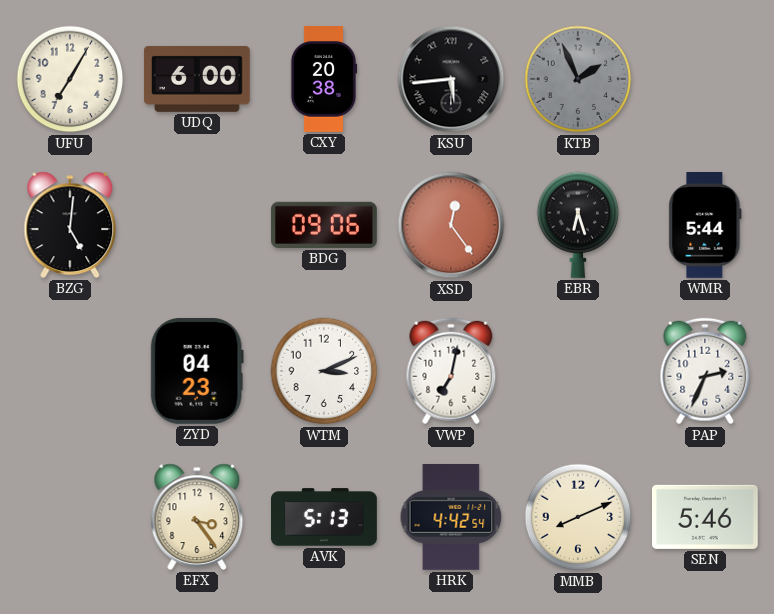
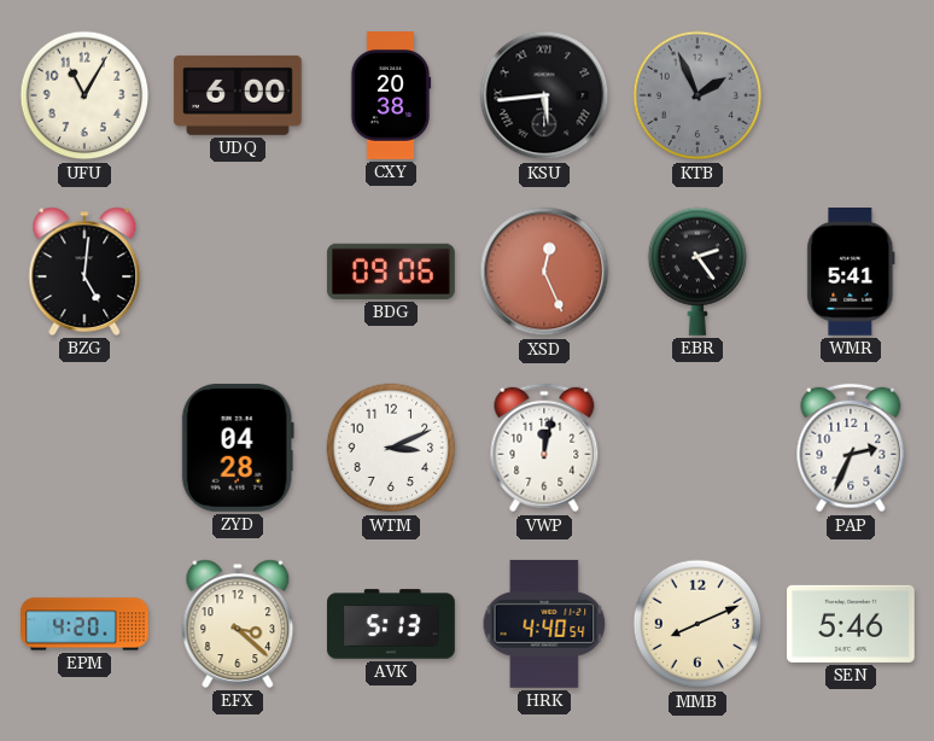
UFU: 7:05 -> 11:05 (84, 95)
XSD: 12:24 -> 12:26 (544, 272)
EBR: 6:27 -> 2:24 (697, 272)
WMR: 5:44 -> 5:41 (851, 273)
ZYD: 04:23 -> 04:28 (238, 448)
VWP: 7:02 -> 12:02 (544, 448)
EPM: none -> 4:20 (86, 624)
EFX: 3:24 -> 3:22 (238, 624)
HRK: 4:42 -> 4:40 (544, 624)
